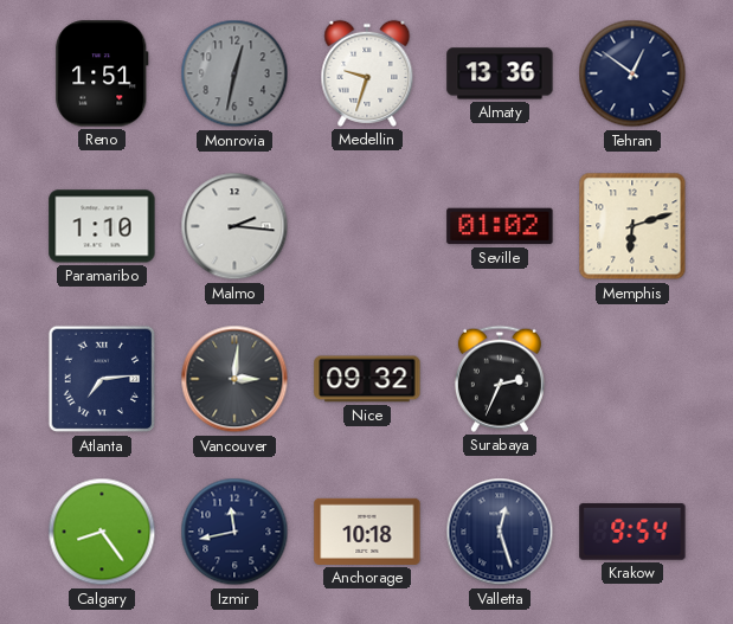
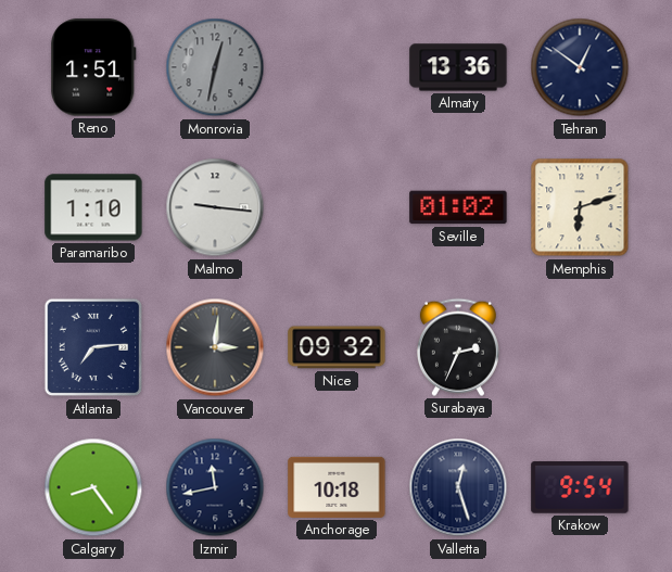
Medellin: 9:33 -> none (367, 73)
Malmo: 2:16 -> 9:16 (215, 207)
